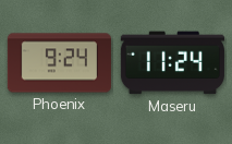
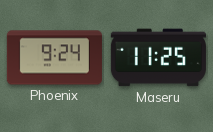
Maseru: 11:24 -> 11:25 (158, 58)
